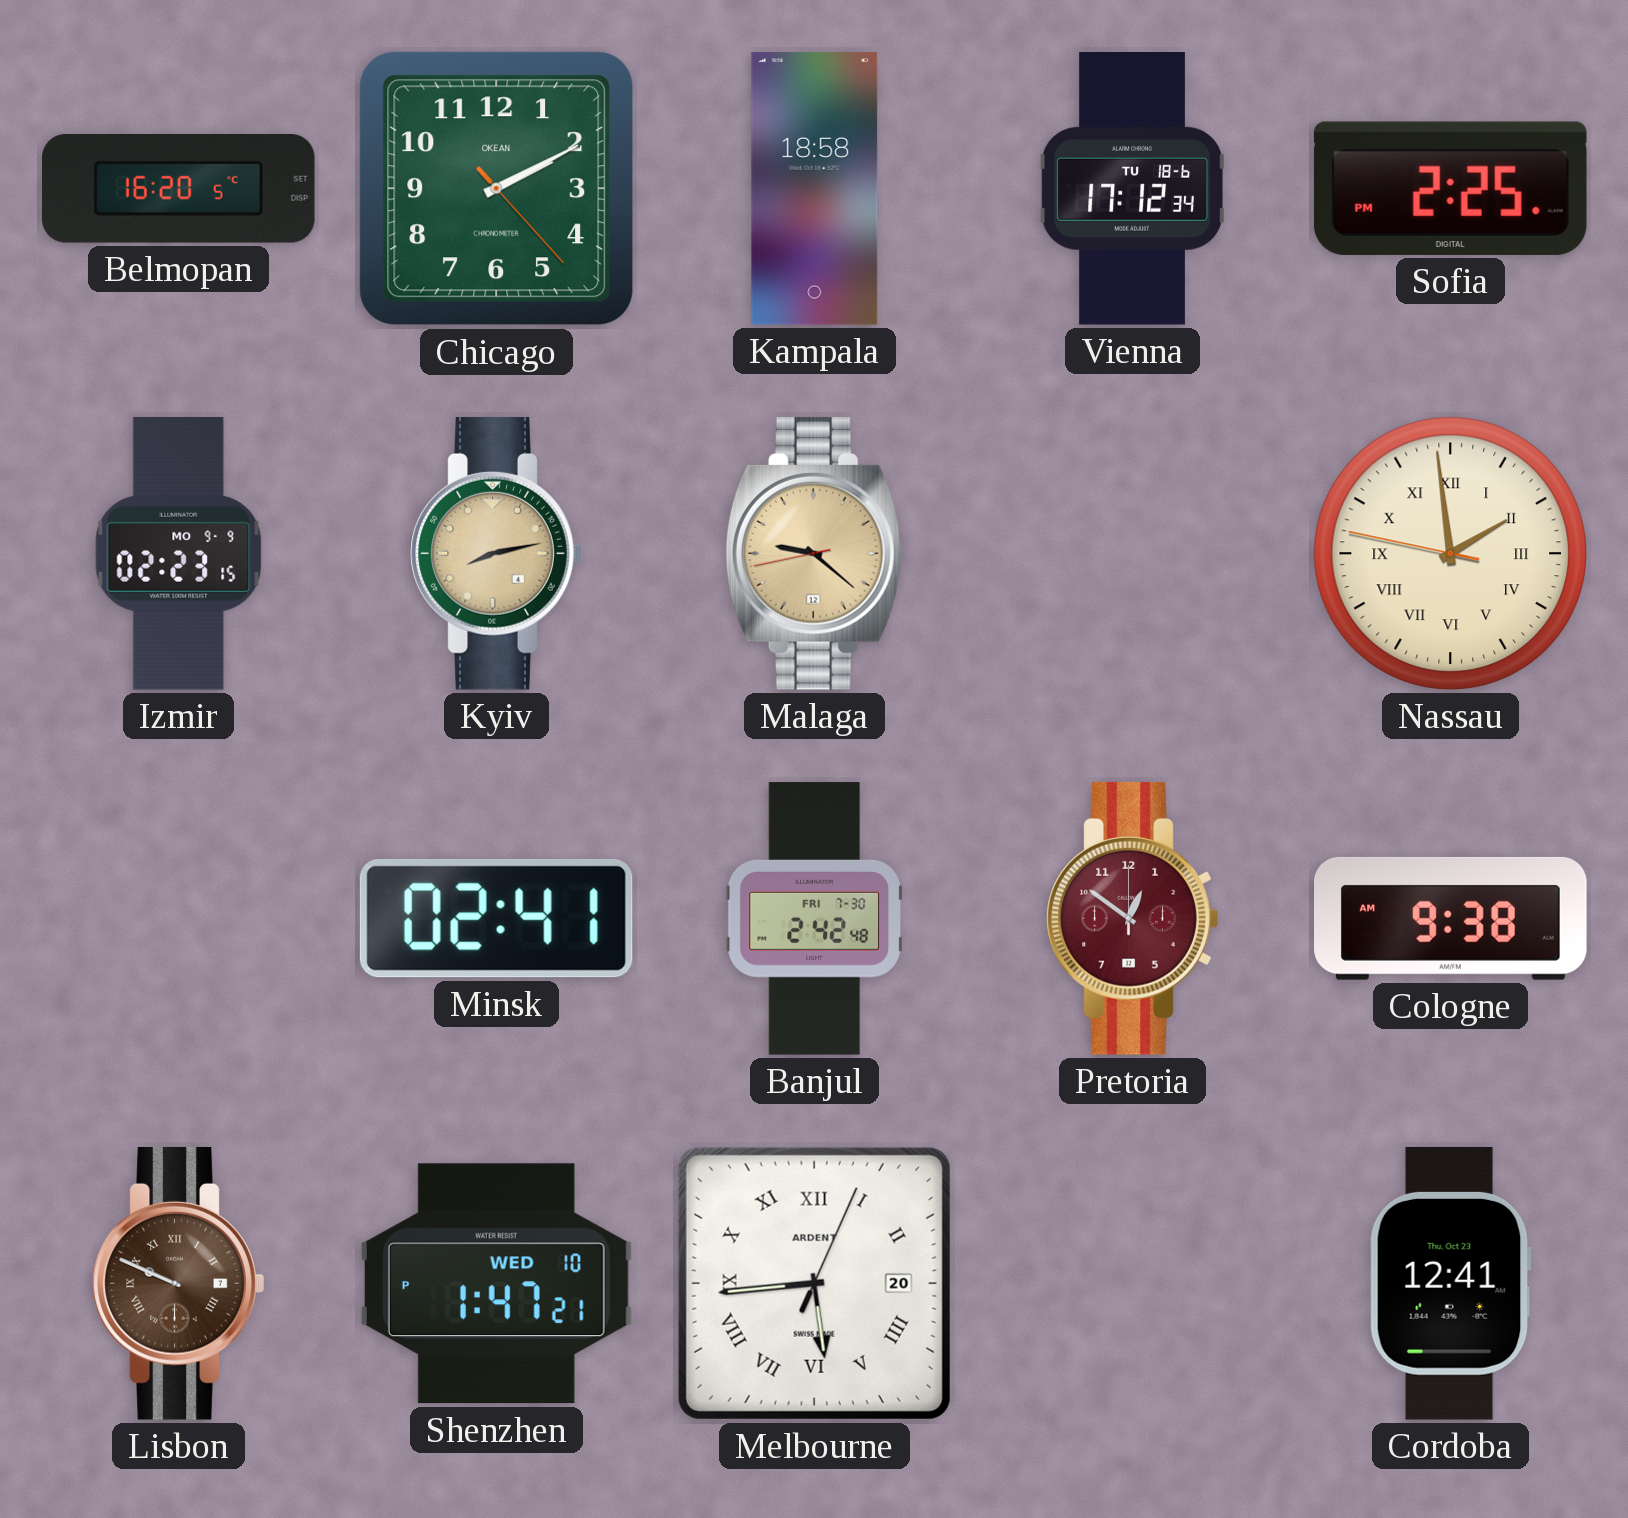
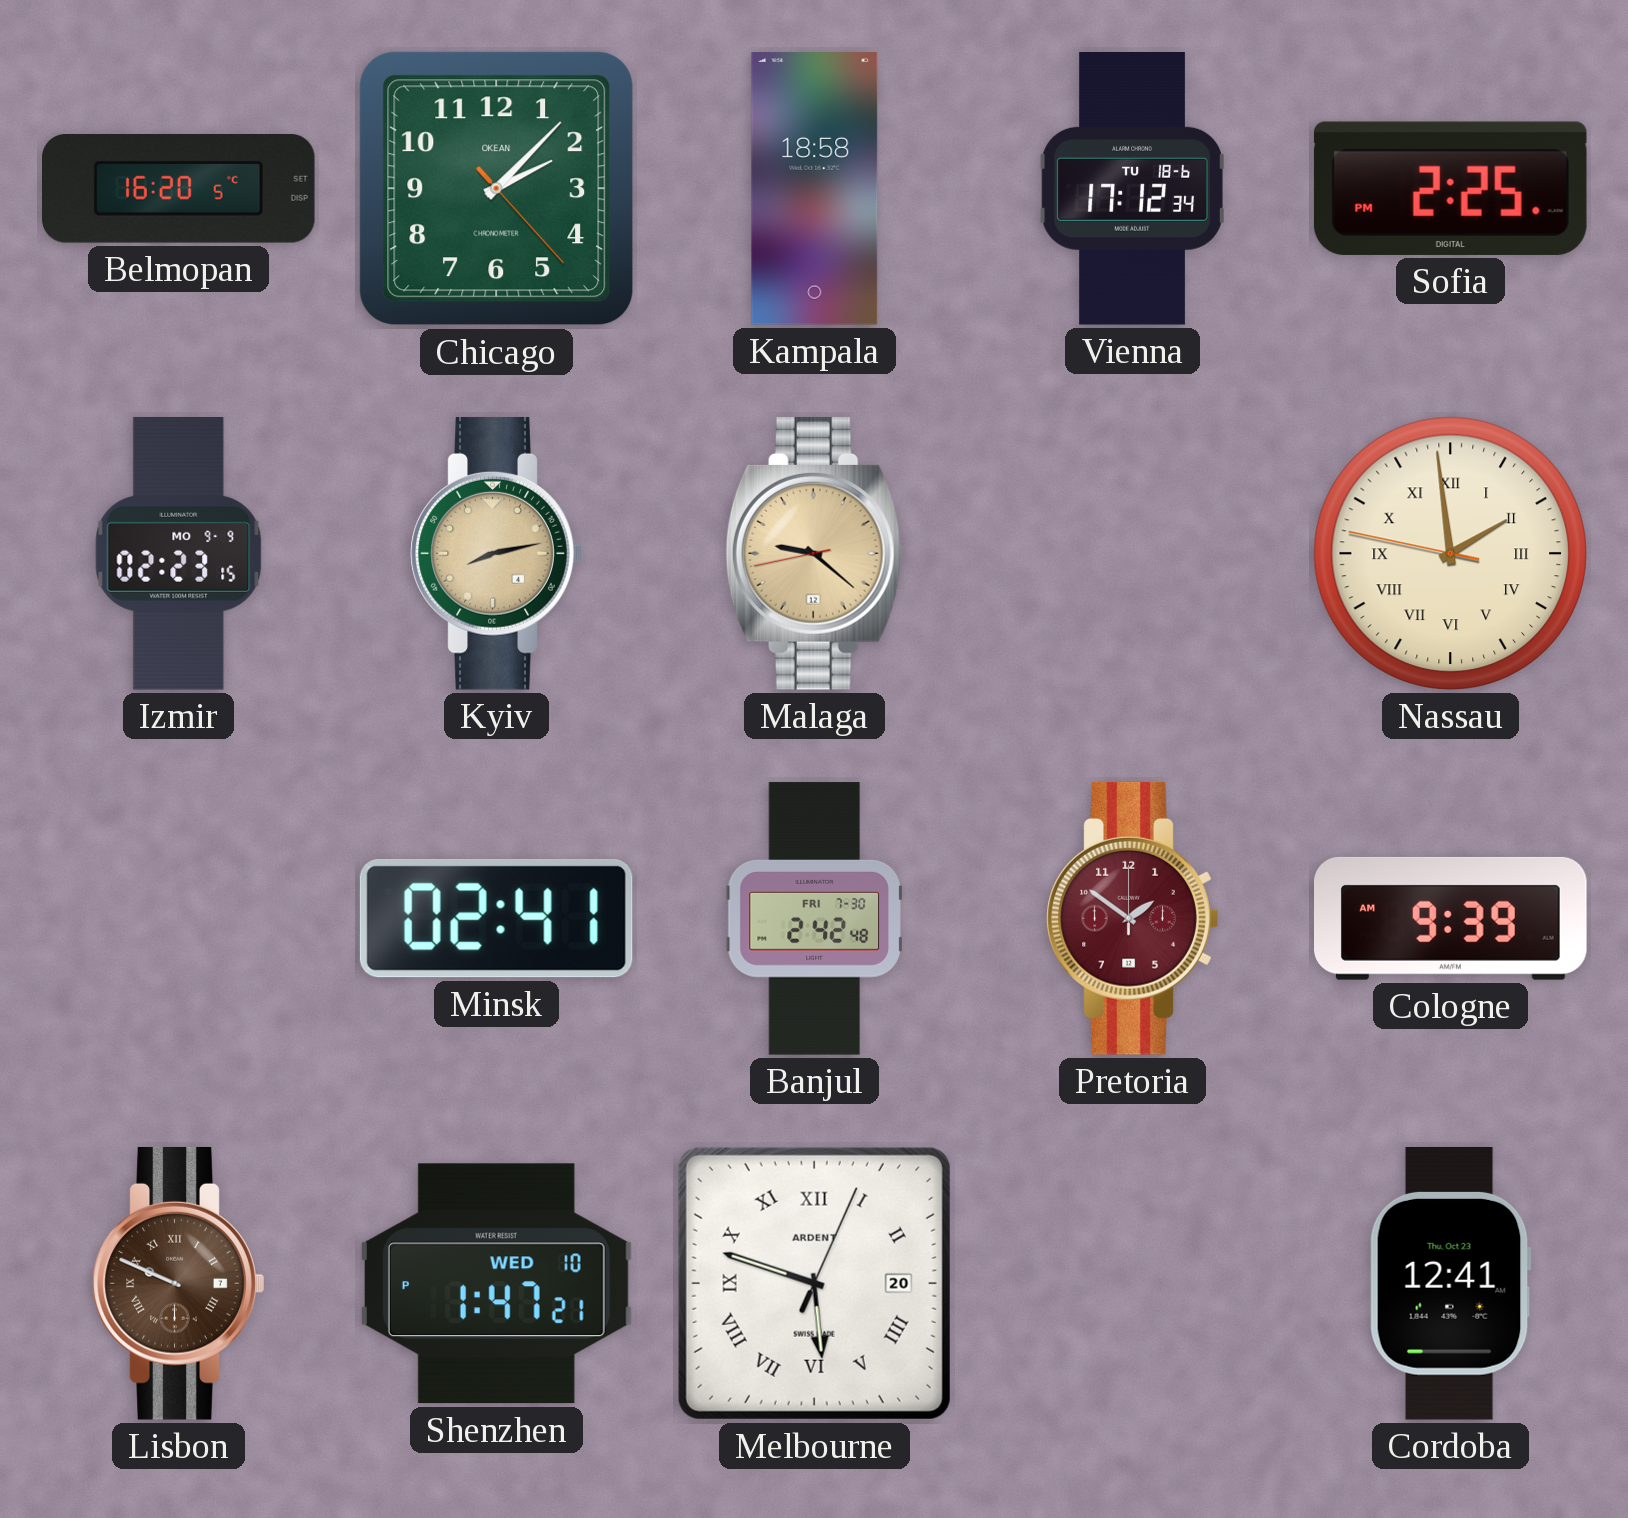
Chicago: 2:10 -> 2:07 (497, 189)
Pretoria: 12:51 -> 1:51 (1133, 918)
Cologne: 9:38 -> 9:39 (1451, 918)
Melbourne: 5:44 -> 5:48 (814, 1283)
